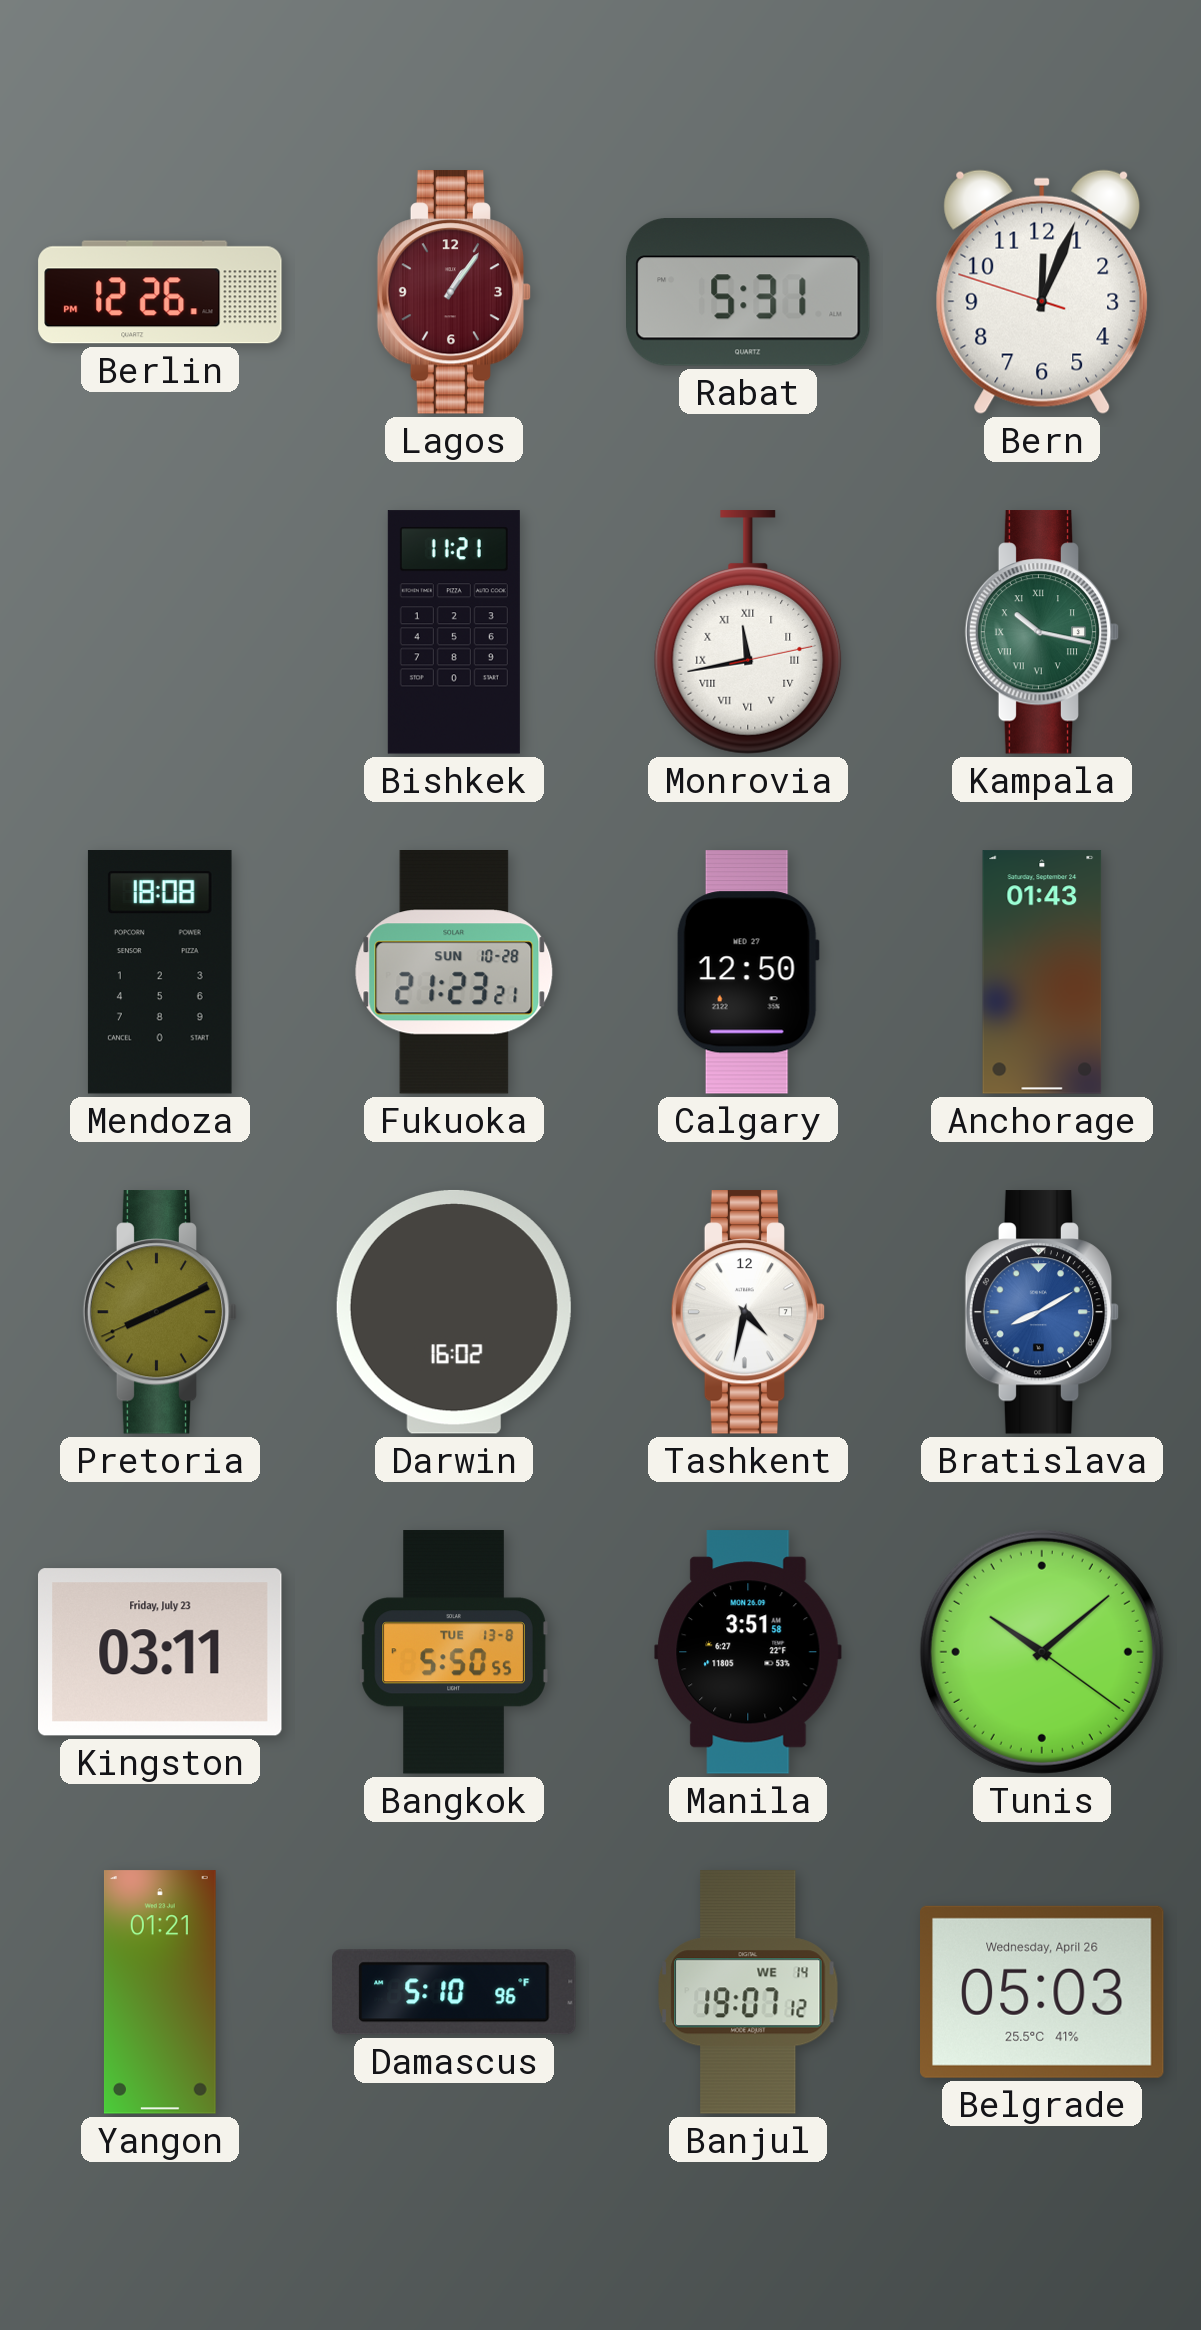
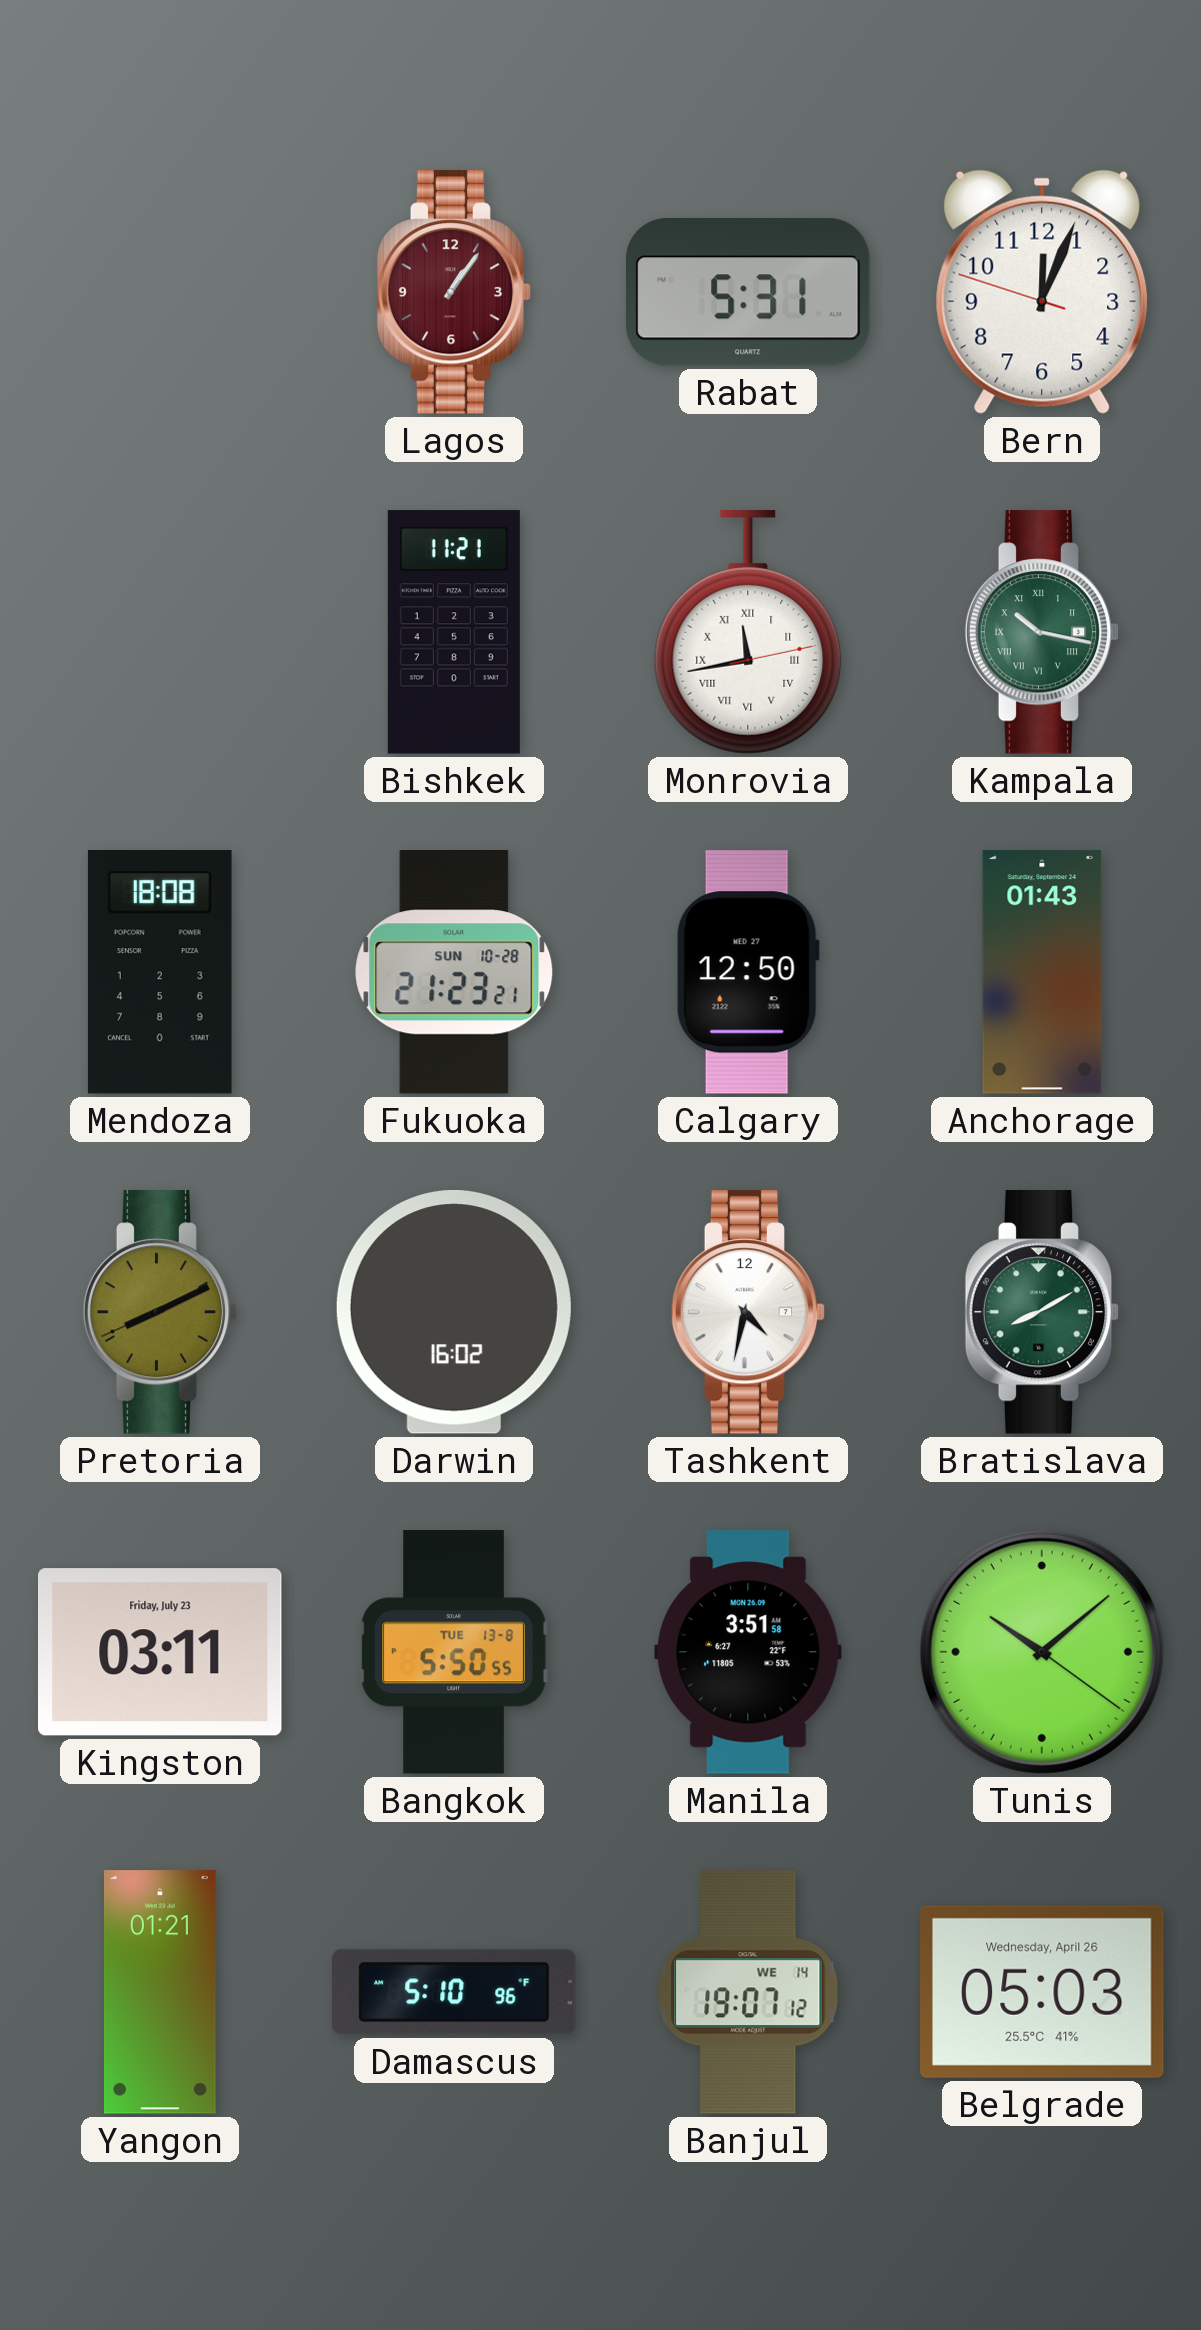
Berlin: 12:26 -> none (160, 292)
Bratislava dial: blue -> green (1042, 1312)
